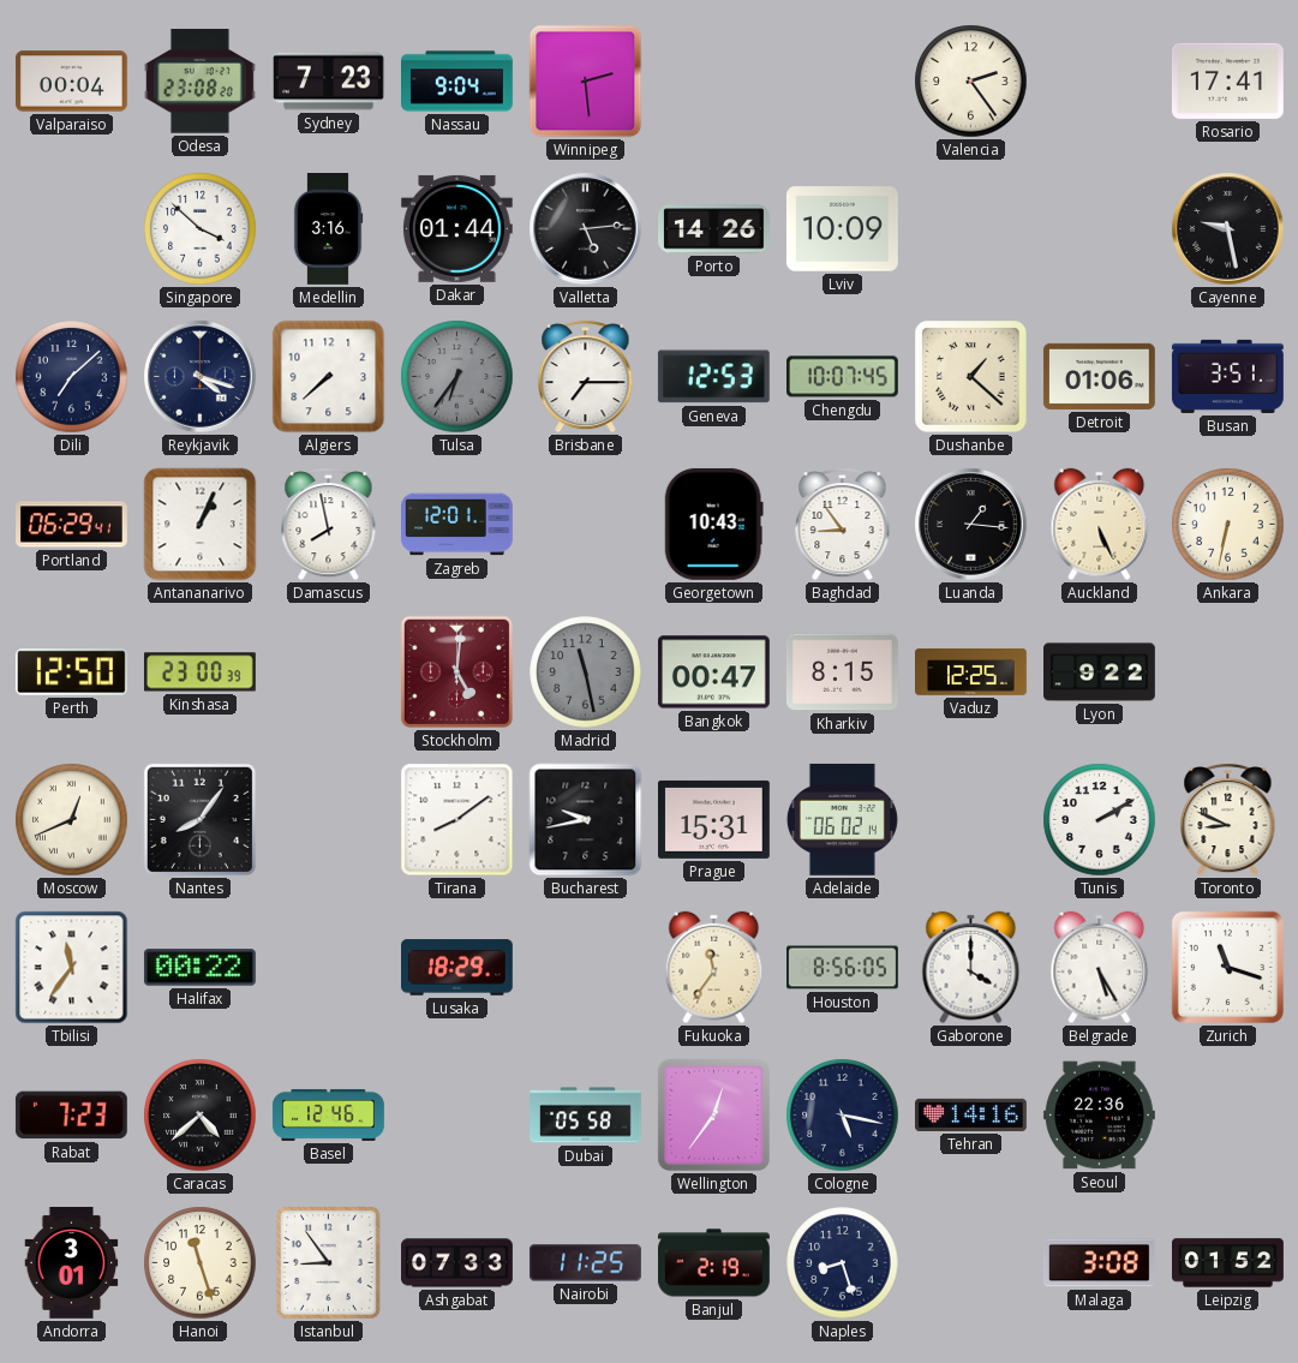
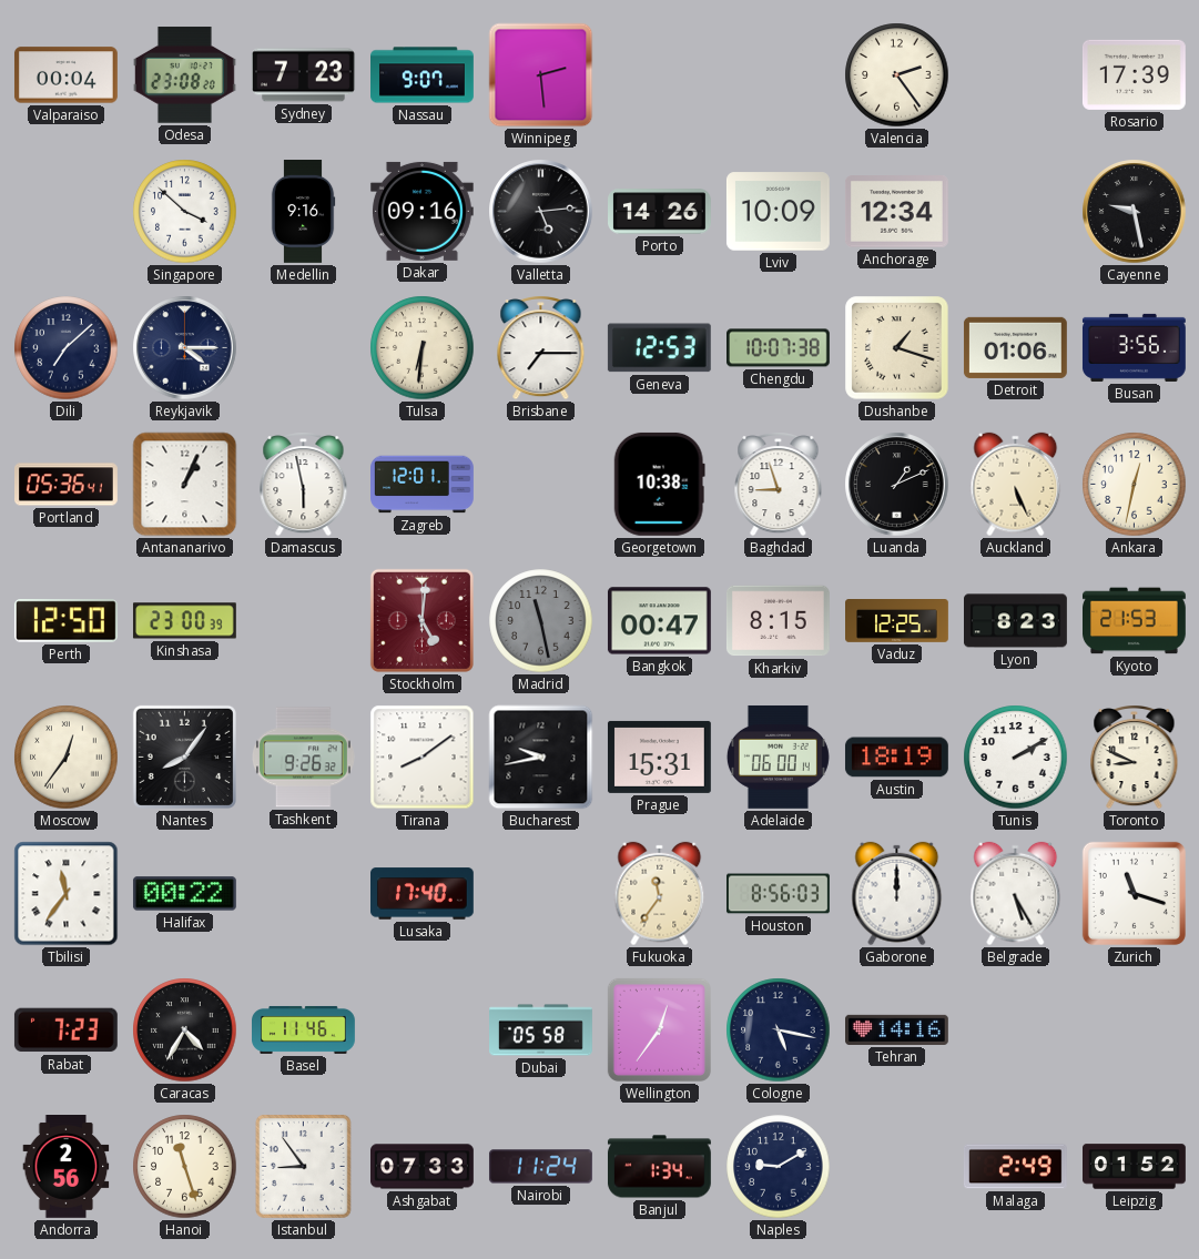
Nassau: 9:04 -> 9:07 (423, 75)
Rosario: 17:41 -> 17:39 (1134, 74)
Medellin: 3:16 -> 9:16 (303, 212)
Dakar: 01:44 -> 09:16 (421, 211)
Anchorage: none -> 12:34 (896, 212)
Reykjavik: 4:18 -> 4:15 (185, 348)
Algiers: 7:38 -> none (329, 377)
Tulsa: 6:36 -> 6:31 (423, 348)
Tulsa dial: grey -> cream (423, 348)
Chengdu: 10:07:45 -> 10:07:38 (779, 348)
Dushanbe: 1:22 -> 1:18 (897, 348)
Busan: 3:51 -> 3:56 (1134, 347)
Portland: 06:29 -> 05:36 (67, 485)
Damascus: 7:58 -> 5:58 (304, 484)
Georgetown: 10:43 -> 10:38 (659, 484)
Baghdad: 8:54 -> 8:57 (779, 484)
Luanda: 1:16 -> 1:11 (897, 485)
Ankara: 6:32 -> 12:32 (1135, 485)
Lyon: 9:22 -> 8:23 (1016, 621)
Kyoto: none -> 21:53 (1135, 621)
Moscow: 12:41 -> 12:36 (67, 758)
Tashkent: none -> 9:26 (303, 758)
Adelaide: 06:02 -> 06:00 (778, 757)
Austin: none -> 18:19 (896, 758)
Lusaka: 18:29 -> 17:40 (423, 894)
Houston: 8:56:05 -> 8:56:03 (779, 894)
Gaborone: 4:00 -> 12:00 (897, 894)
Caracas: 4:38 -> 4:35 (185, 1030)
Basel: 12:46 -> 11:46 (304, 1029)
Seoul: 22:36 -> none (1099, 1116)
Andorra: 3:01 -> 2:56 (67, 1167)
Nairobi: 11:25 -> 11:24 (540, 1167)
Banjul: 2:19 -> 1:34 (659, 1167)
Naples: 8:27 -> 9:10 (779, 1167)
Malaga: 3:08 -> 2:49 (1015, 1167)
